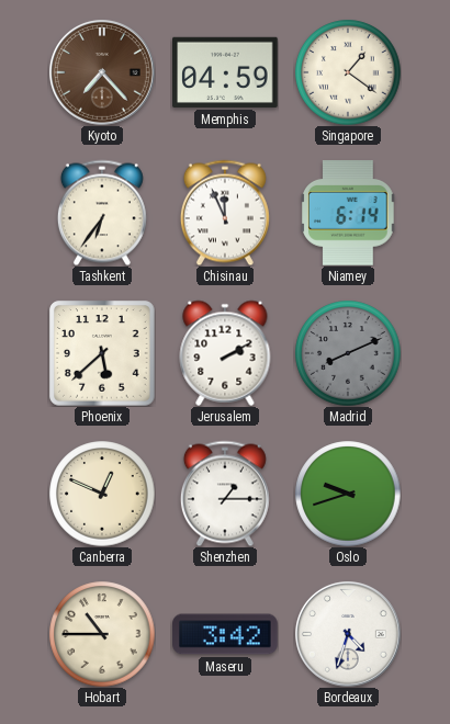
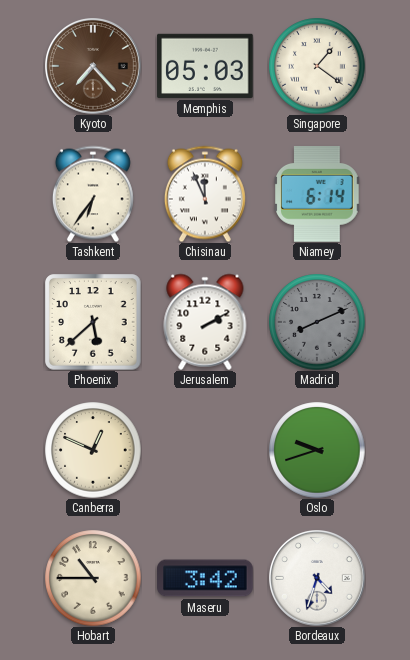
Memphis: 04:59 -> 05:03 (205, 66)
Shenzhen: 1:15 -> none (225, 494)
